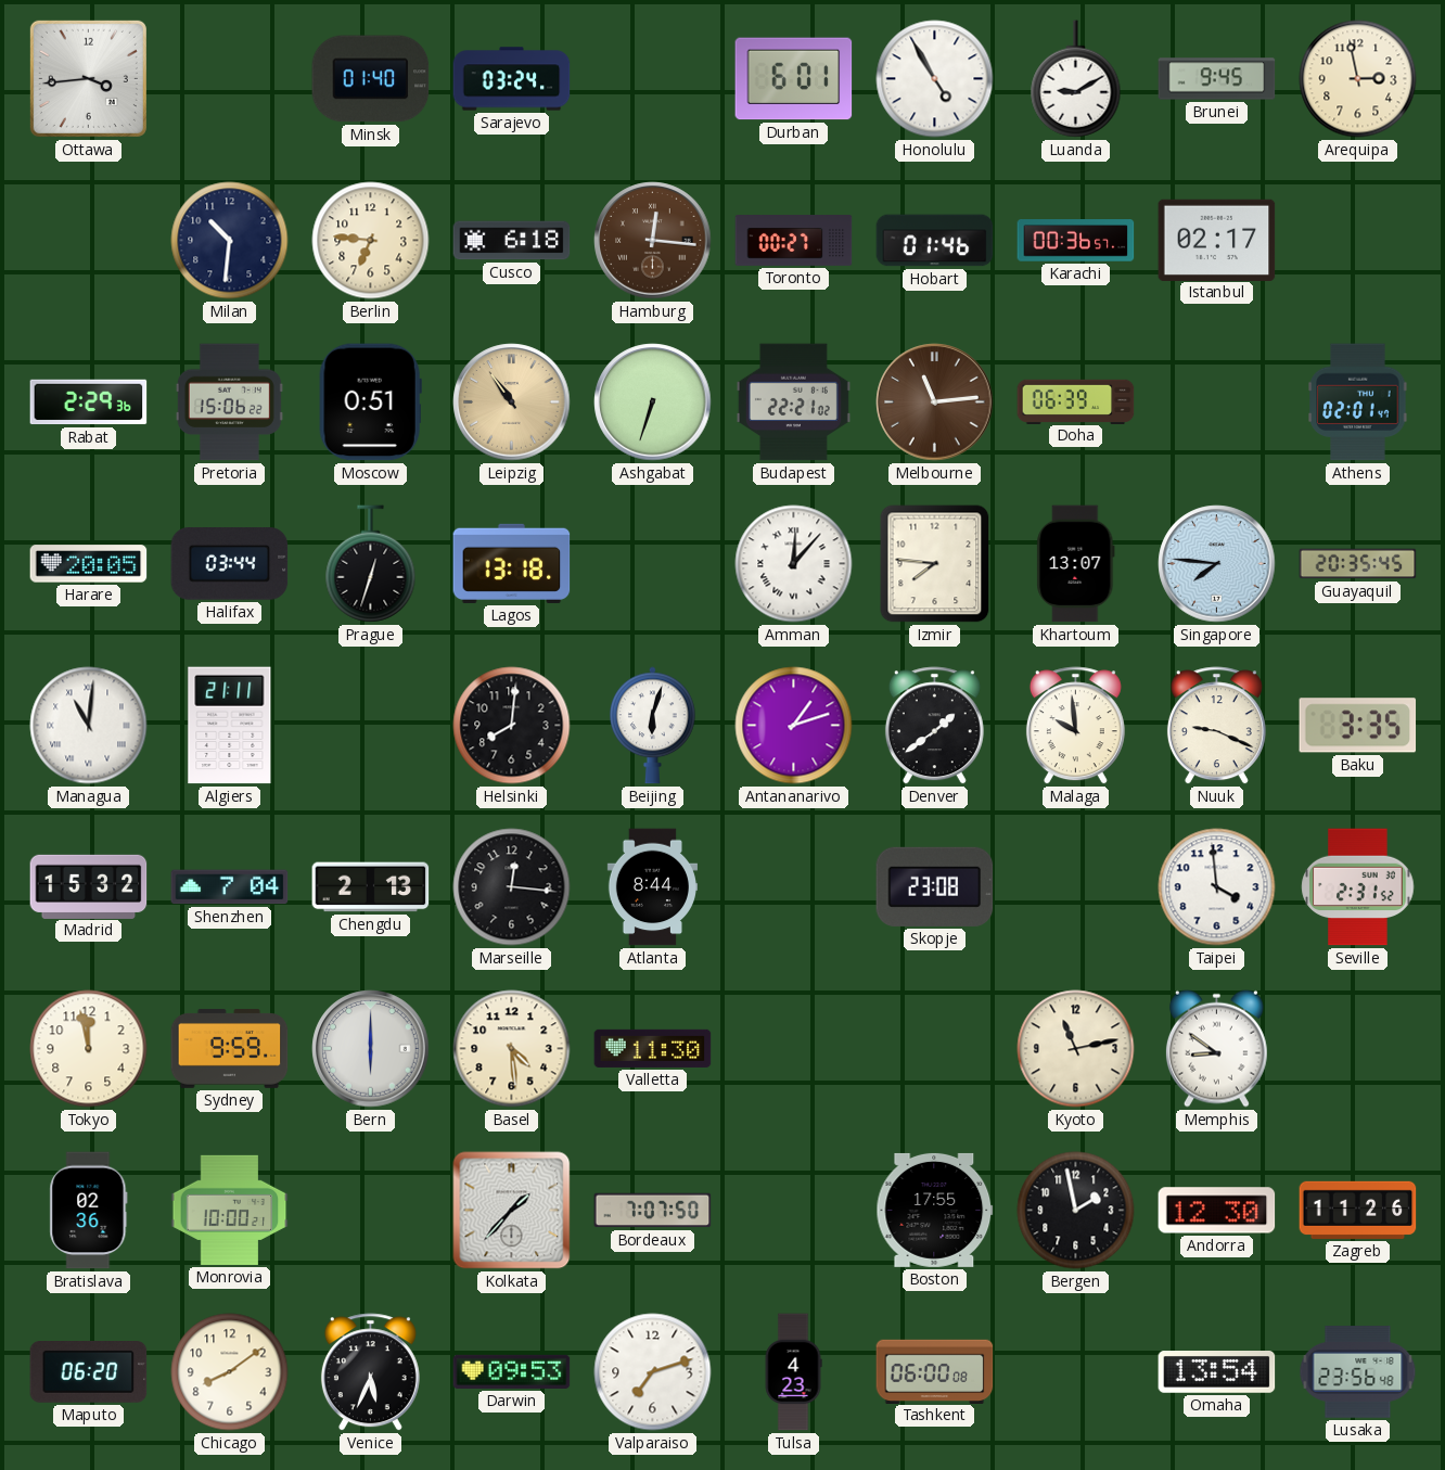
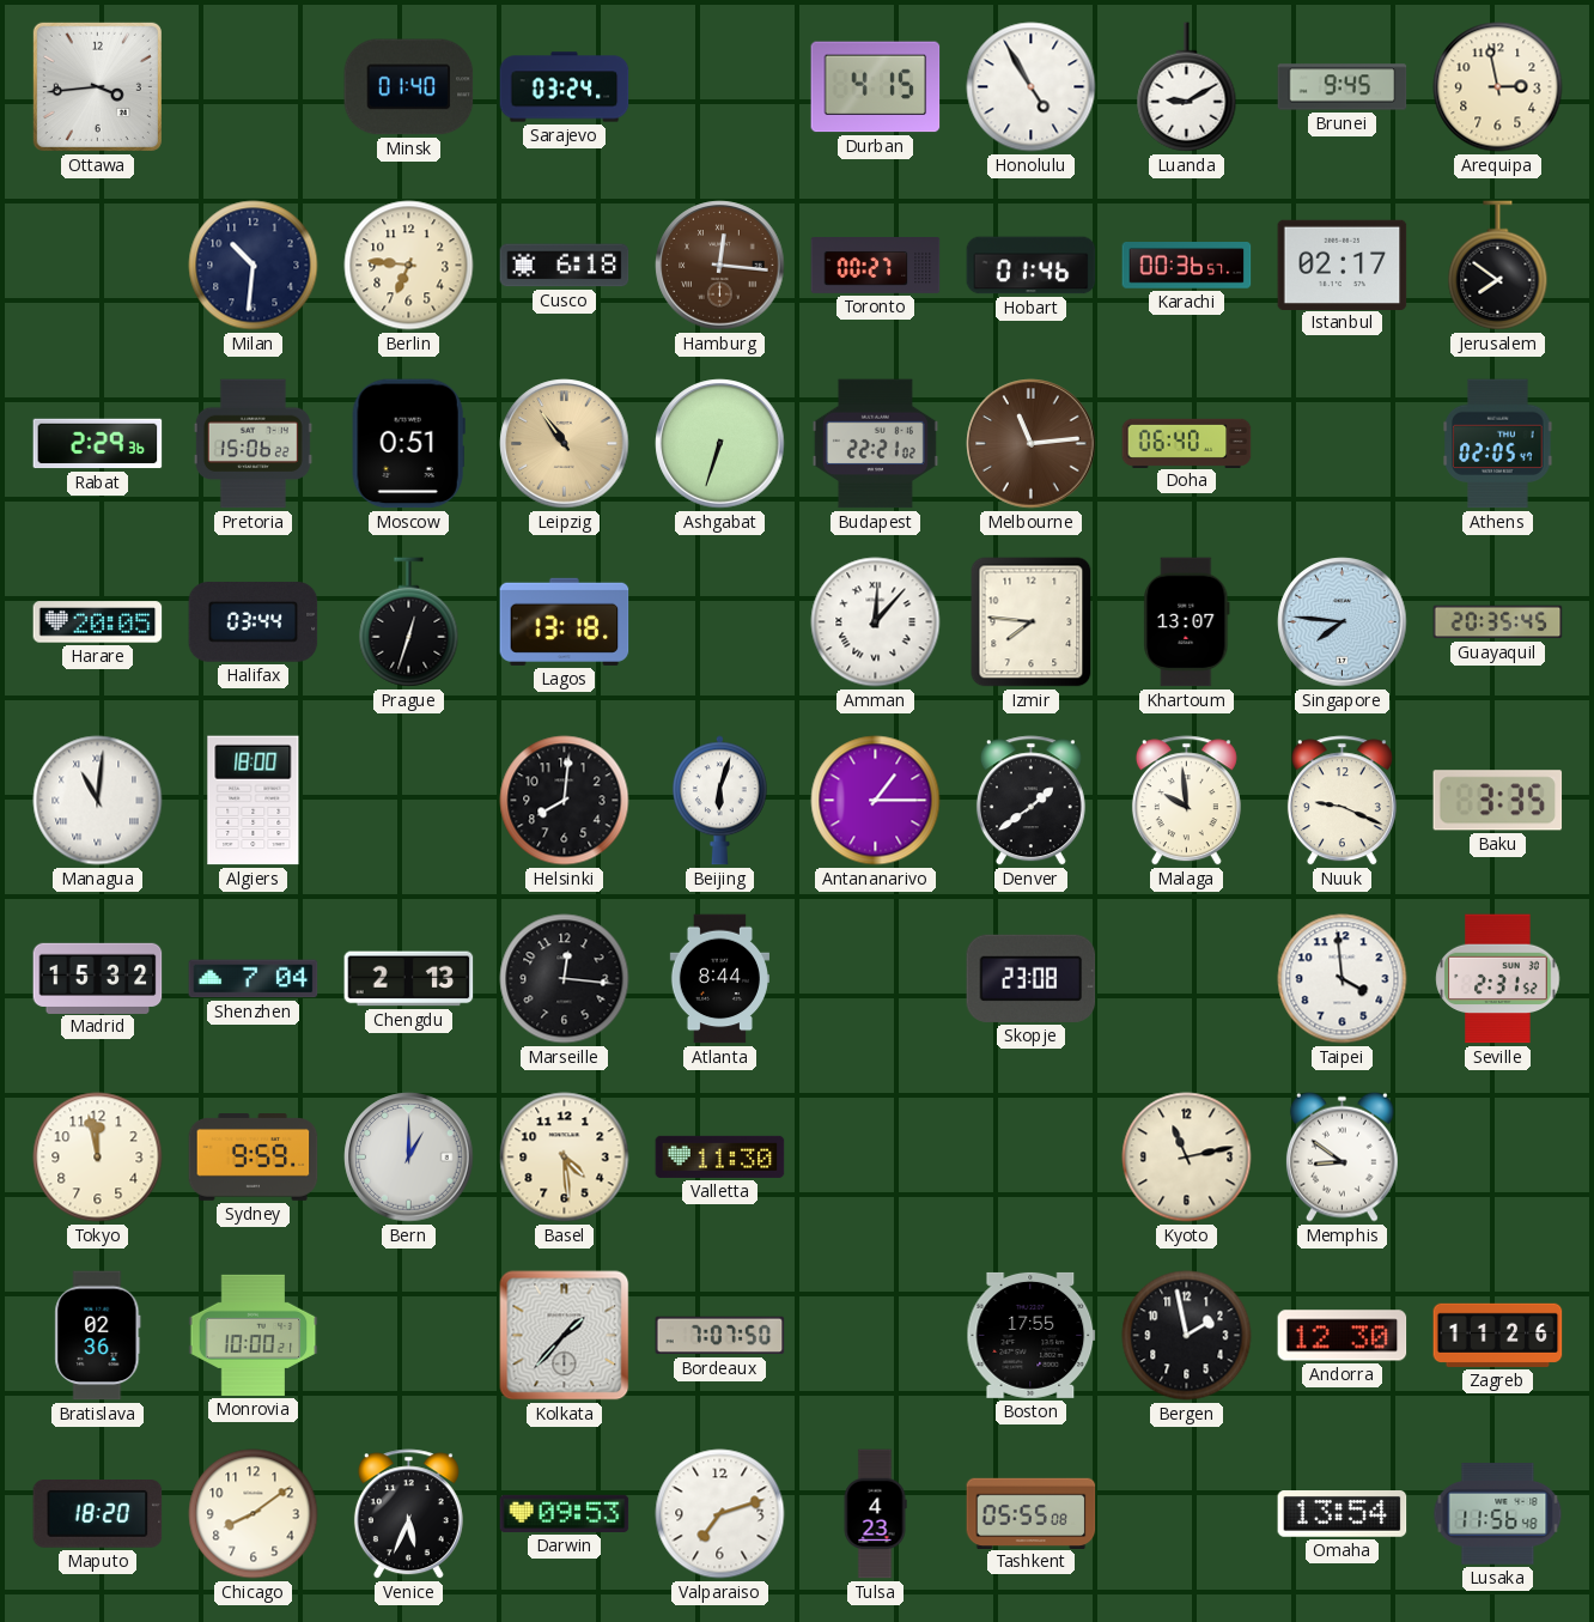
Durban: 6:01 -> 4:15 (876, 87)
Jerusalem: none -> 7:51 (1498, 266)
Doha: 06:39 -> 06:40 (1187, 443)
Athens: 02:01 -> 02:05 (1498, 444)
Algiers: 21:11 -> 18:00 (254, 801)
Antananarivo: 1:12 -> 1:15 (876, 801)
Bern: 6:00 -> 1:00 (409, 1158)
Maputo: 06:20 -> 18:20 (98, 1514)
Tashkent: 06:00 -> 05:55 (1032, 1513)
Lusaka: 23:56 -> 11:56 (1498, 1514)
